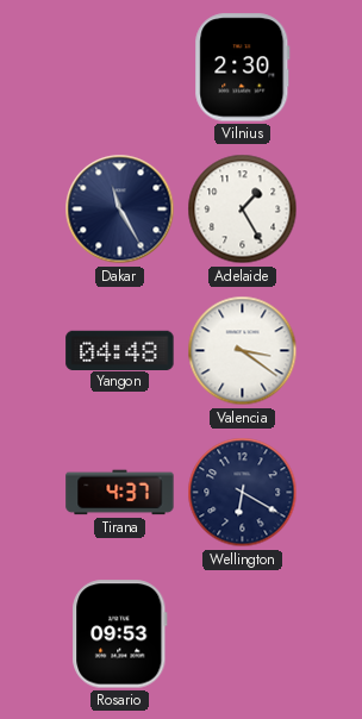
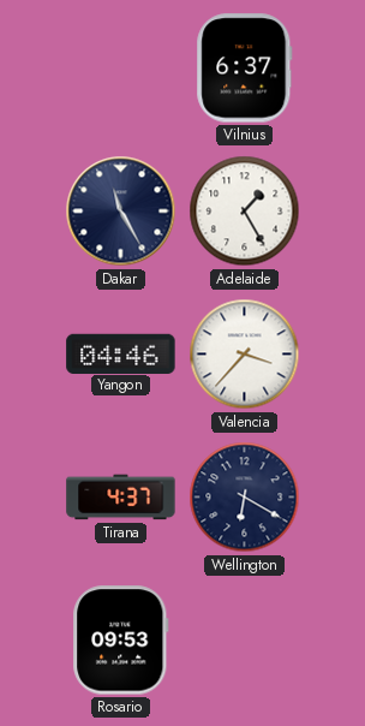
Vilnius: 2:30 -> 6:37 (245, 69)
Yangon: 04:48 -> 04:46 (121, 353)
Valencia: 3:21 -> 3:37 (245, 355)
